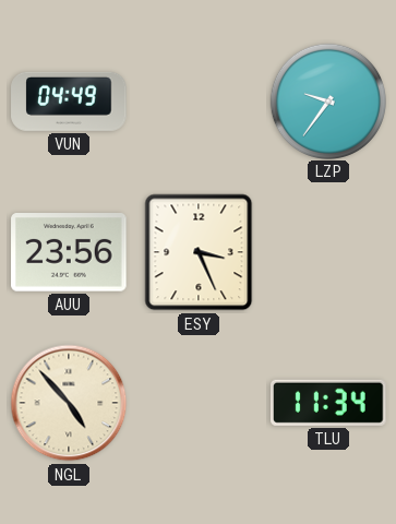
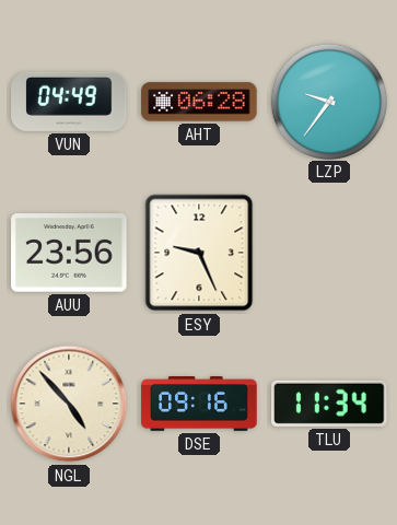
AHT: none -> 06:28 (199, 102)
ESY: 3:26 -> 9:26 (199, 253)
DSE: none -> 09:16 (199, 405)
